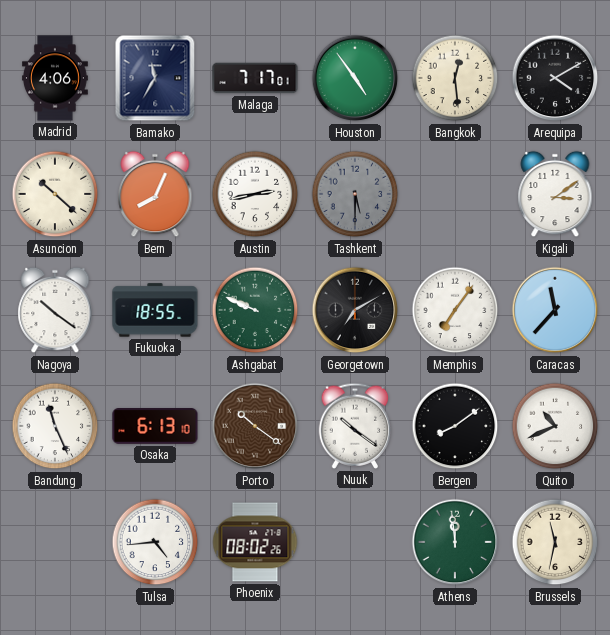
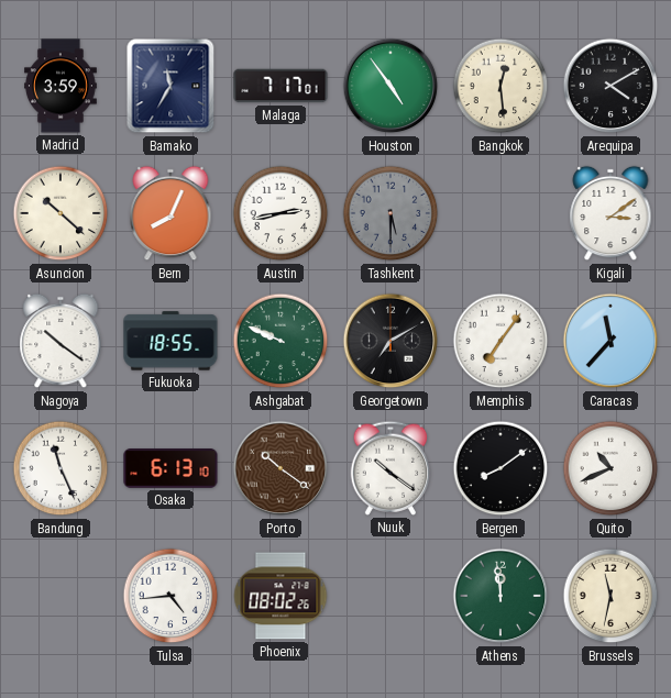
Madrid: 4:06 -> 3:59 (62, 86)
